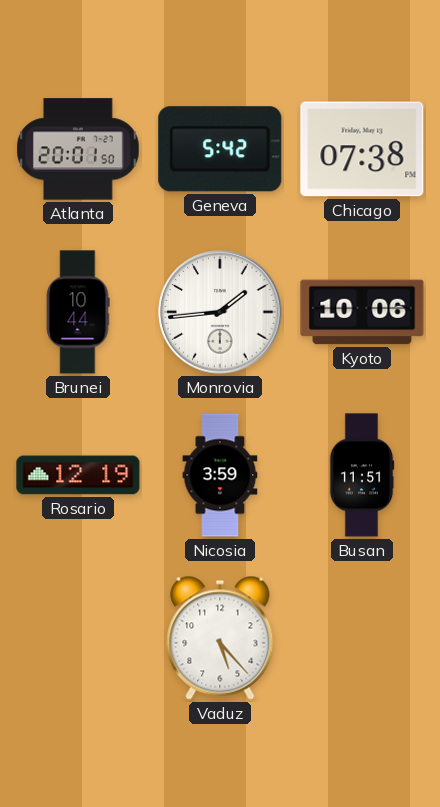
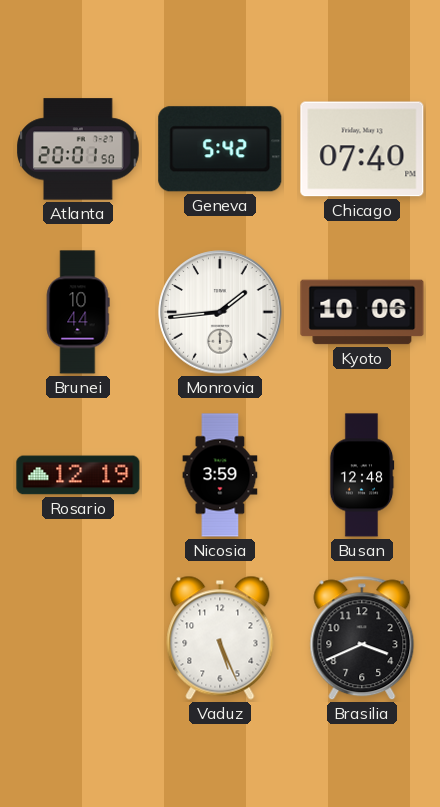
Chicago: 07:38 -> 07:40 (362, 149)
Busan: 11:51 -> 12:48 (362, 475)
Vaduz: 5:23 -> 5:26 (220, 638)
Brasilia: none -> 3:41 (362, 638)
